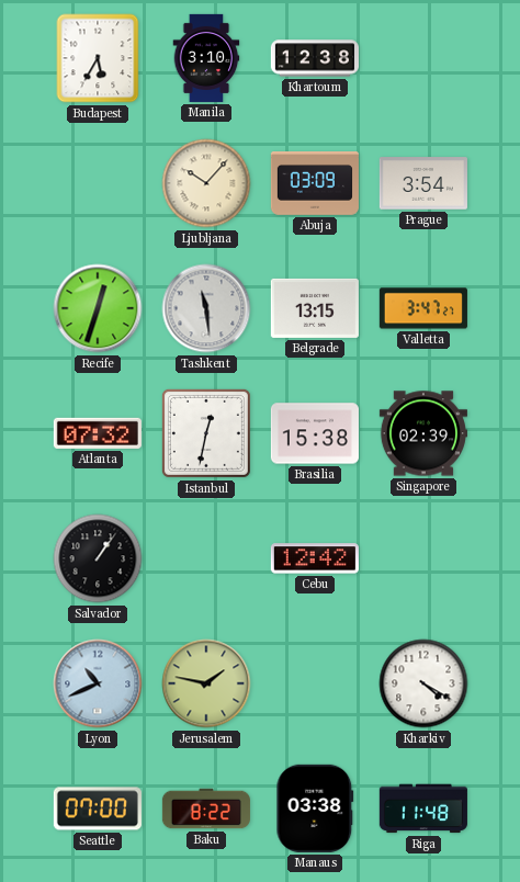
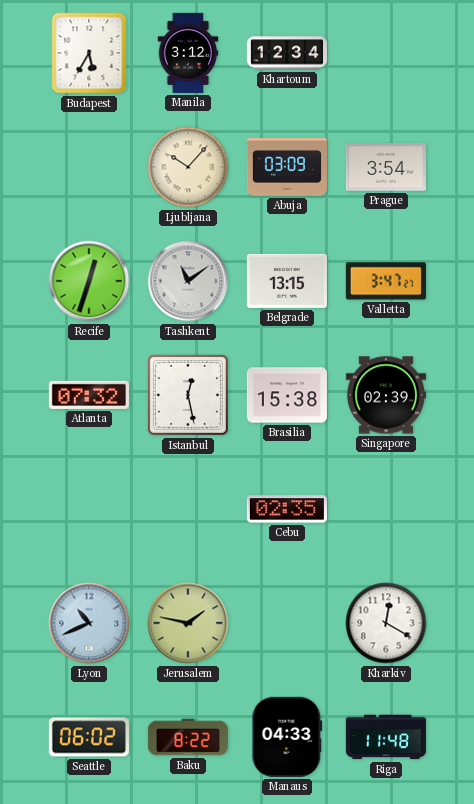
Manila: 3:10 -> 3:12 (188, 53)
Khartoum: 12:38 -> 12:34 (287, 53)
Tashkent: 11:29 -> 11:09 (188, 281)
Istanbul: 12:32 -> 12:28 (188, 395)
Salvador: 1:06 -> none (98, 558)
Cebu: 12:42 -> 02:35 (287, 509)
Kharkiv: 4:20 -> 12:20 (386, 623)
Seattle: 07:00 -> 06:02 (89, 737)
Manaus: 03:38 -> 04:33 (287, 737)
